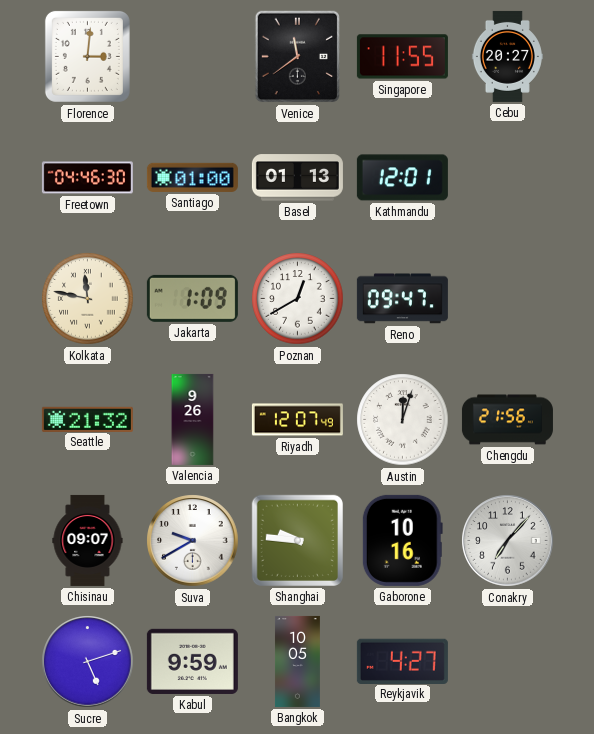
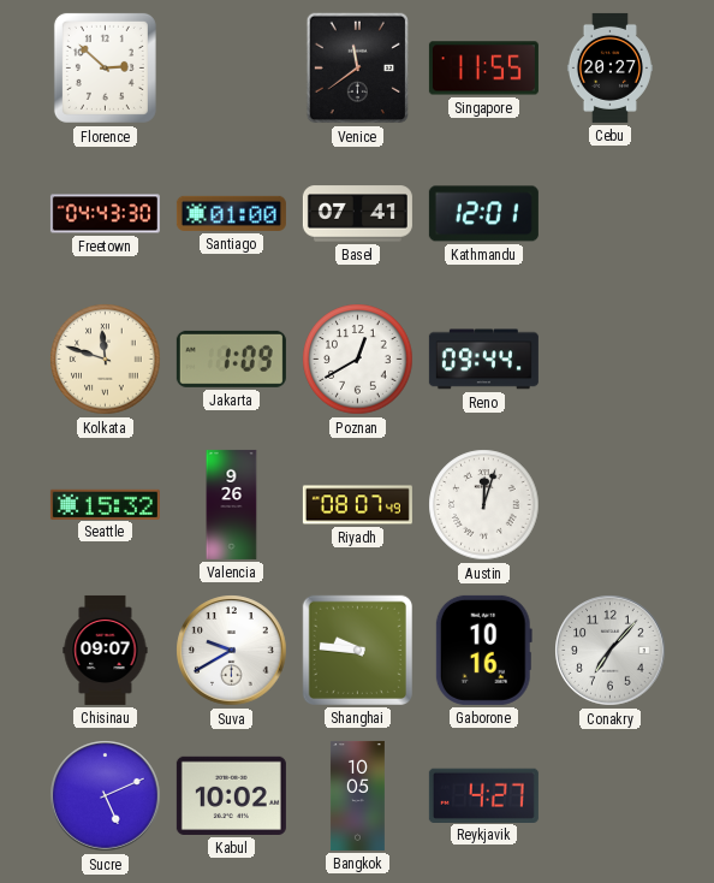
Florence: 3:01 -> 2:52 (105, 67)
Freetown: 04:46 -> 04:43 (105, 214)
Basel: 01:13 -> 07:41 (357, 214)
Kolkata: 11:47 -> 11:48 (106, 360)
Reno: 09:47 -> 09:44 (483, 360)
Seattle: 21:32 -> 15:32 (105, 504)
Riyadh: 12:07 -> 08:07 (357, 505)
Chengdu: 21:56 -> none (507, 420)
Sucre: 5:12 -> 5:11 (106, 796)
Kabul: 9:59 -> 10:02 (231, 795)
